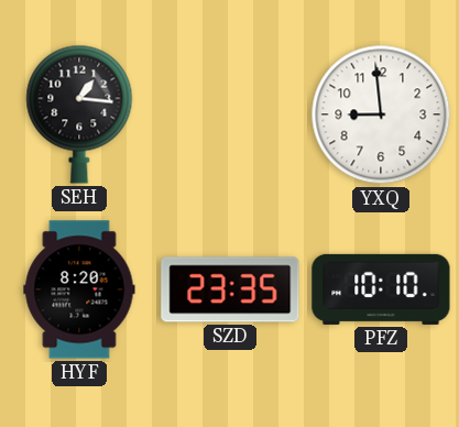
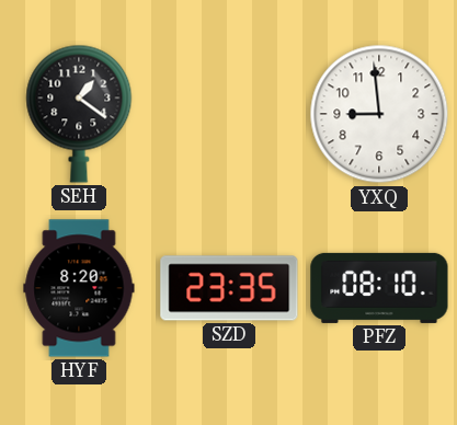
SEH: 1:16 -> 1:21 (79, 114)
PFZ: 10:10 -> 08:10 (379, 288)
